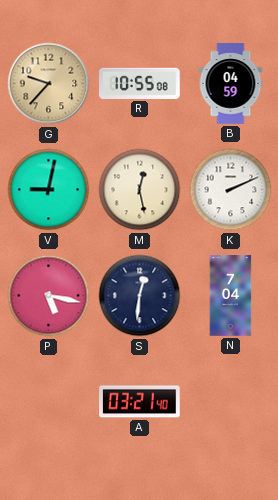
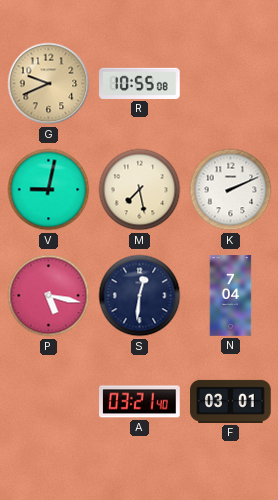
G: 9:37 -> 9:41 (49, 84)
B: 04:59 -> none (231, 84)
M: 12:28 -> 7:28 (140, 190)
F: none -> 03:01 (231, 401)
